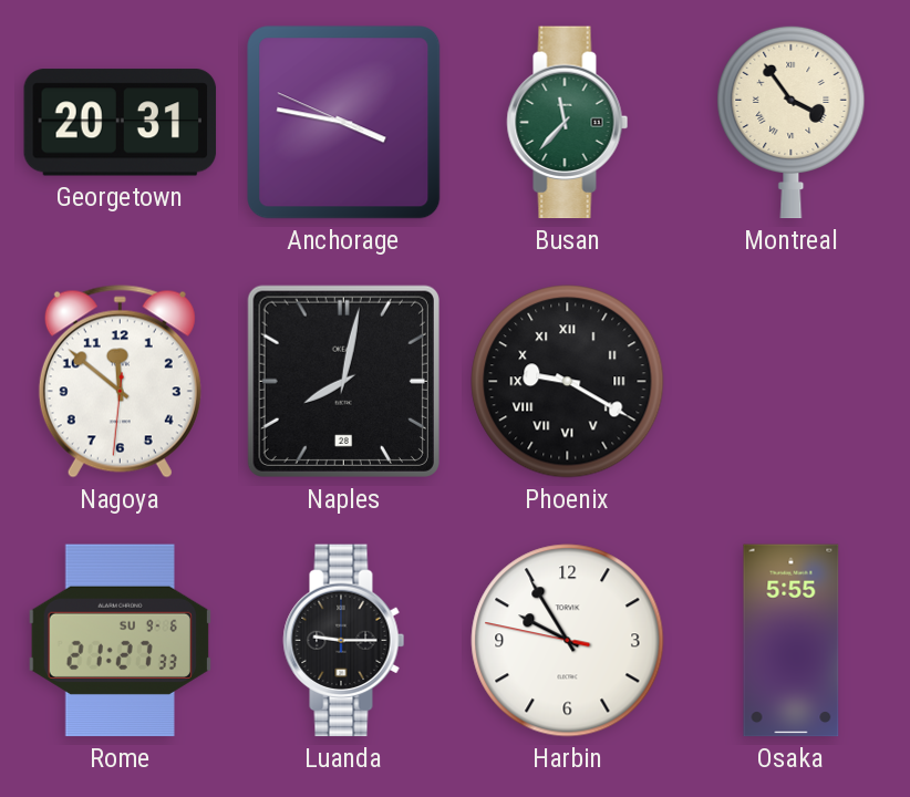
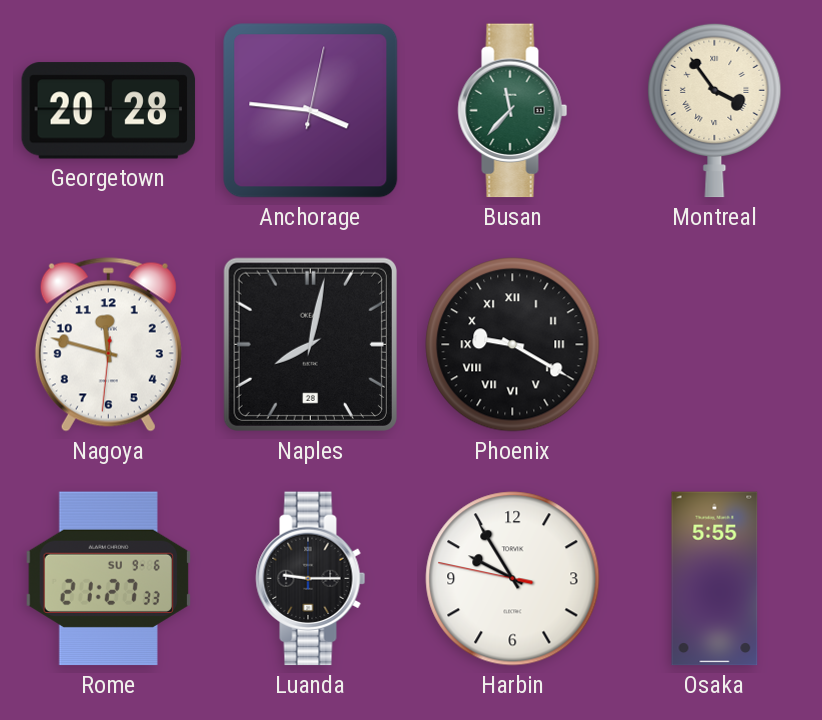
Georgetown: 20:31 -> 20:28 (109, 111)
Anchorage: 3:46:49 -> 3:46:02 (311, 111)
Nagoya: 11:51 -> 11:47 (108, 345)
